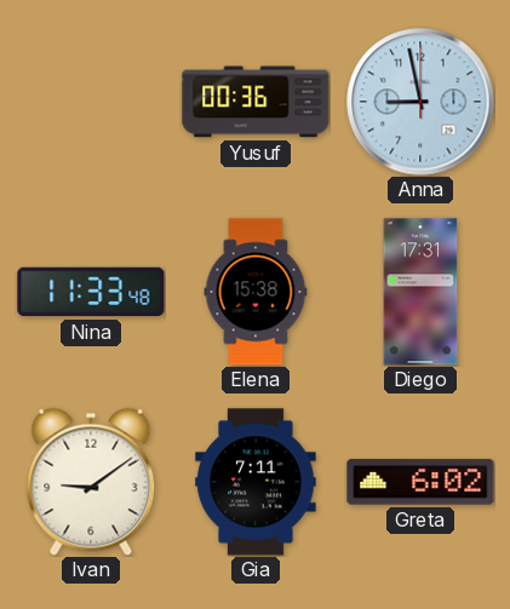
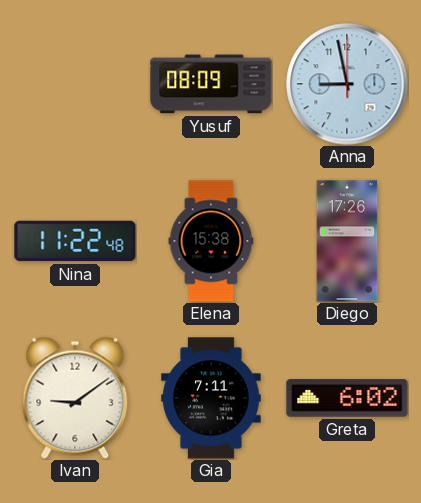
Yusuf: 00:36 -> 08:09 (211, 84)
Nina: 11:33 -> 11:22 (75, 241)
Diego: 17:31 -> 17:26 (347, 241)
